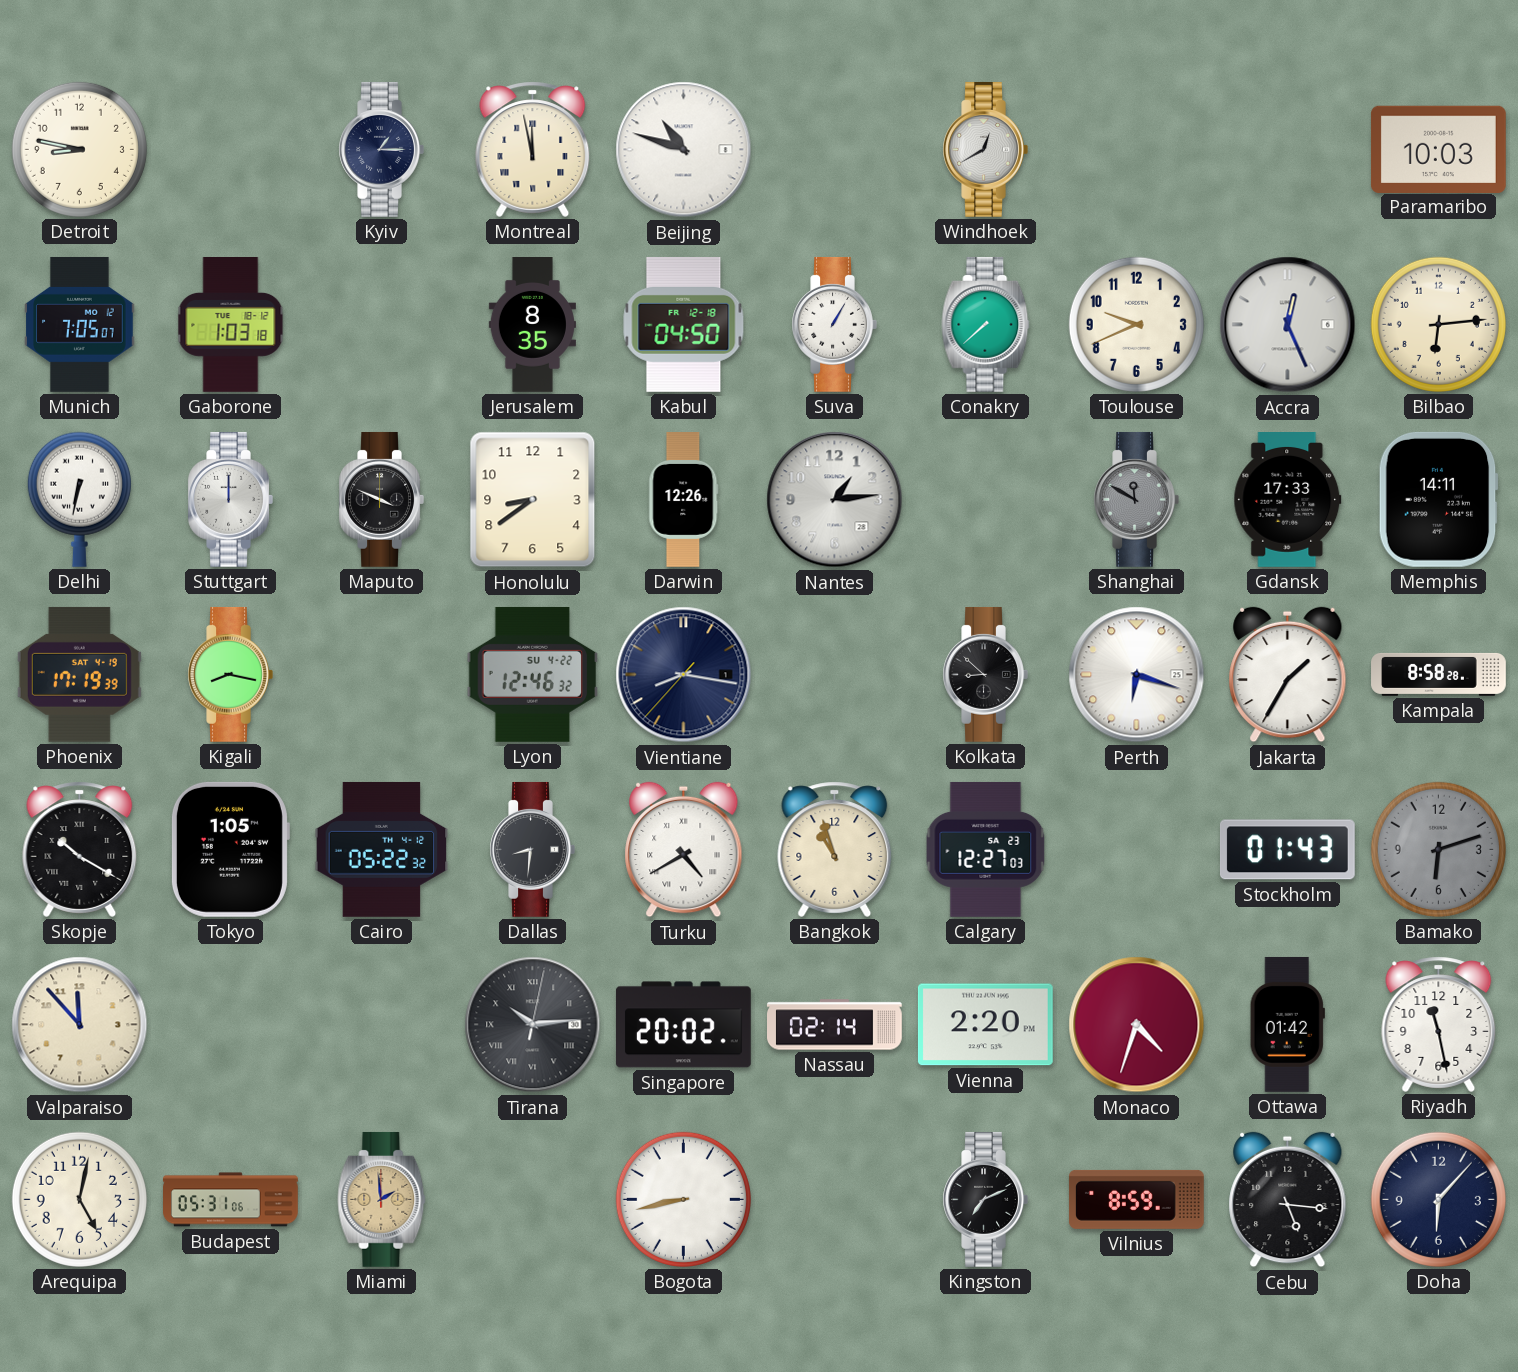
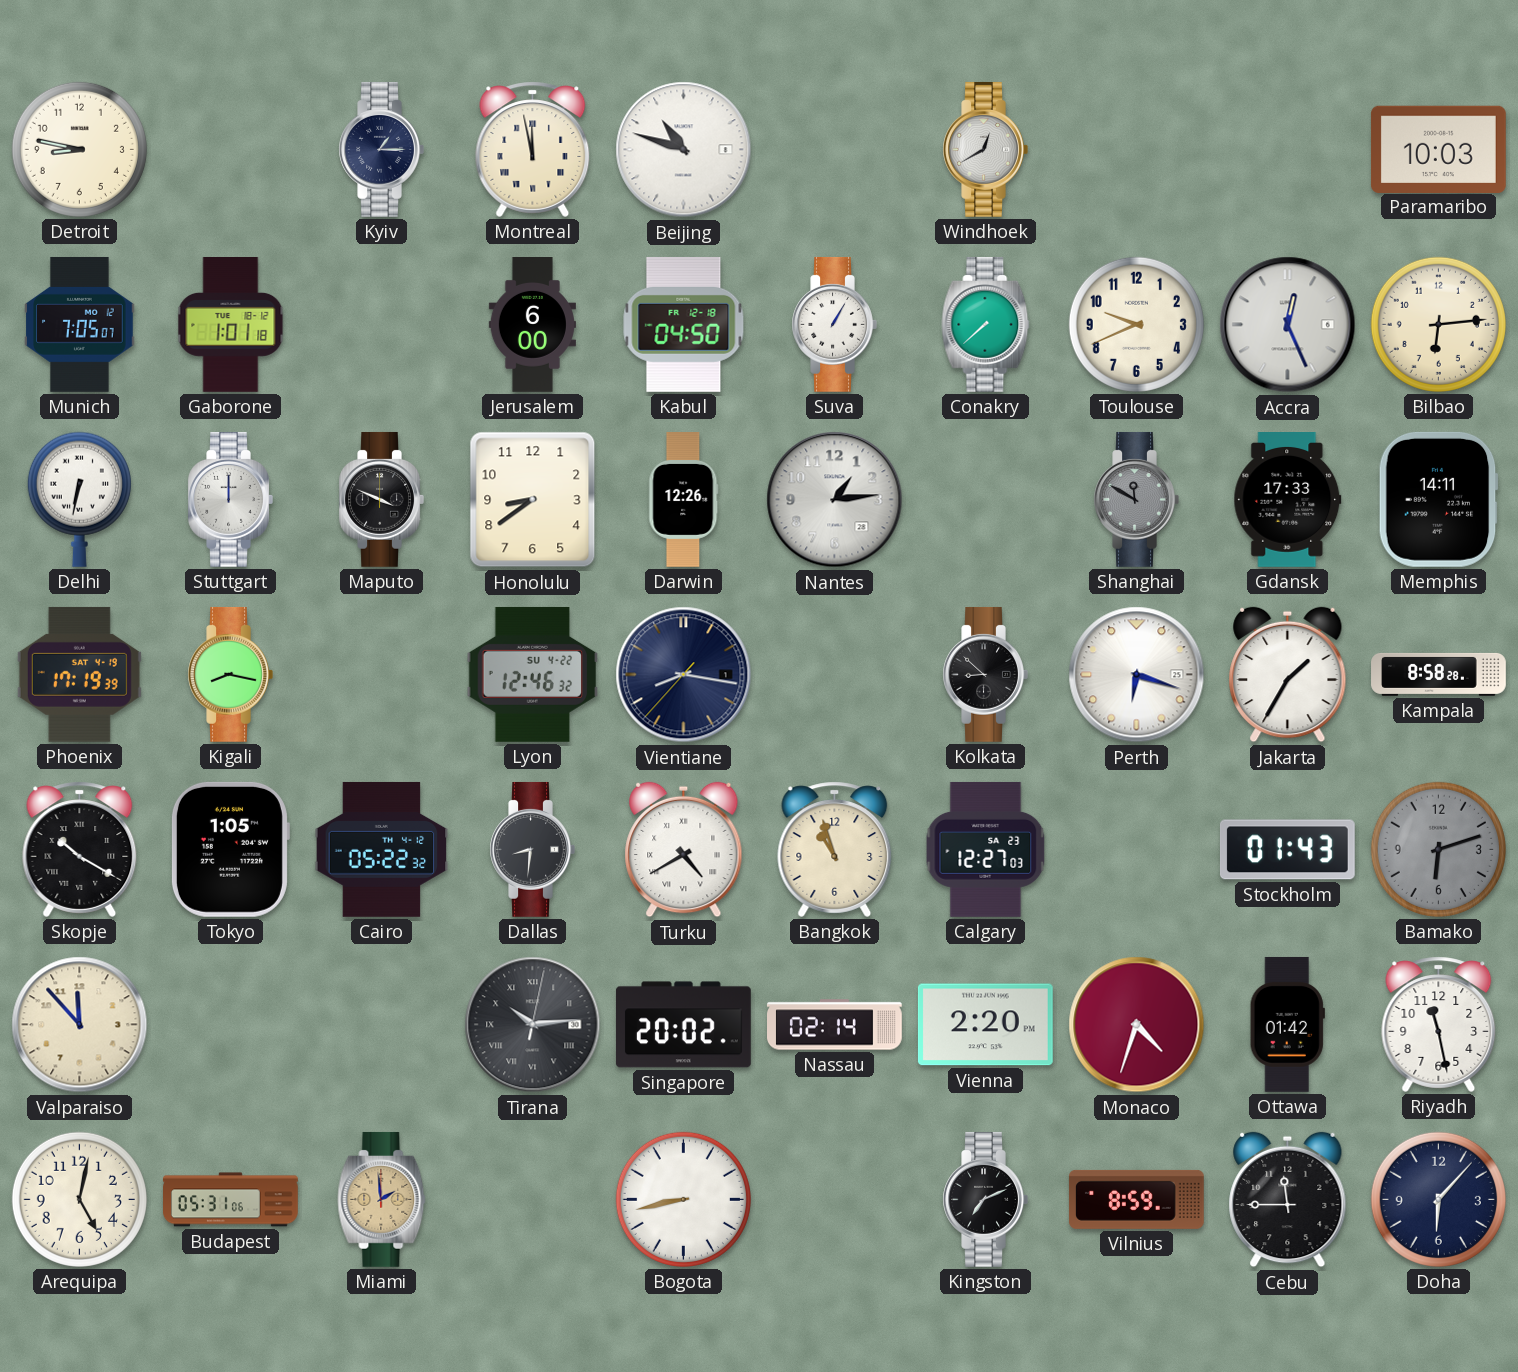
Gaborone: 1:03 -> 1:01 (231, 325)
Jerusalem: 8:35 -> 6:00 (532, 325)
Cebu: 5:16 -> 11:45 (1288, 1200)
